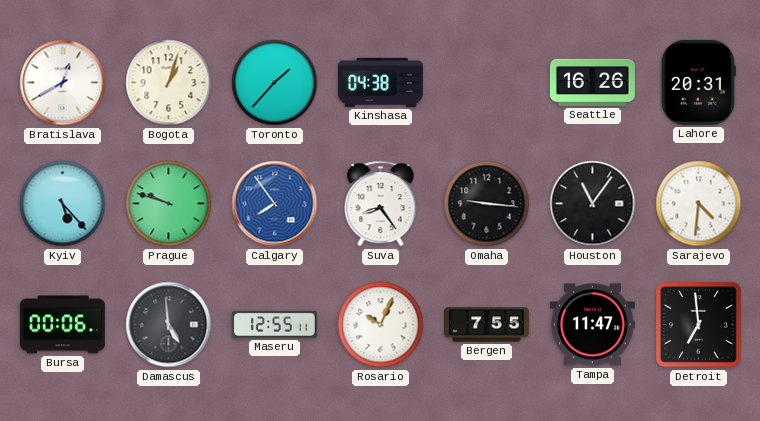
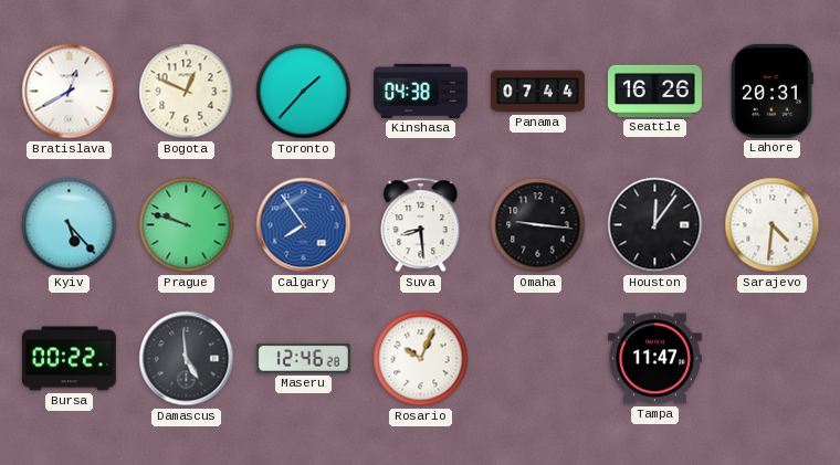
Bogota: 1:03 -> 12:49 (187, 92)
Panama: none -> 07:44 (537, 92)
Suva: 8:24 -> 8:29 (421, 225)
Houston: 11:06 -> 12:06 (655, 225)
Bursa: 00:06 -> 00:22 (69, 359)
Maseru: 12:55 -> 12:46 (303, 358)
Bergen: 7:55 -> none (486, 325)
Detroit: 6:59 -> none (699, 325)
